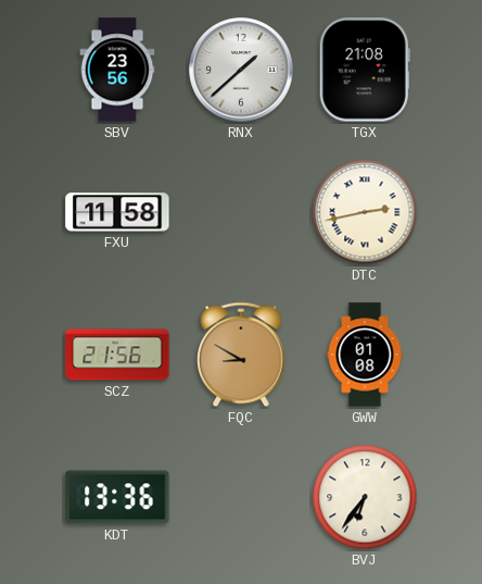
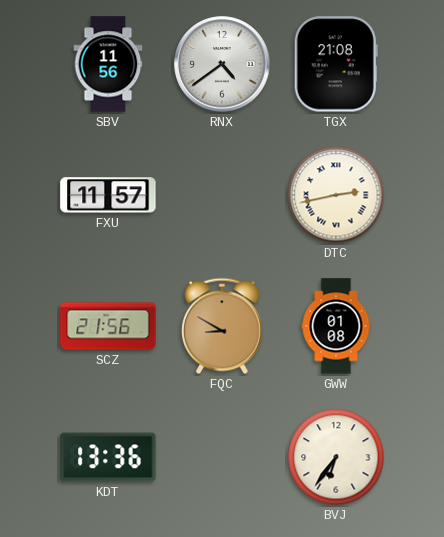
SBV: 23:56 -> 11:56 (108, 64)
RNX: 1:38 -> 4:39 (222, 64)
FXU: 11:58 -> 11:57 (108, 195)
